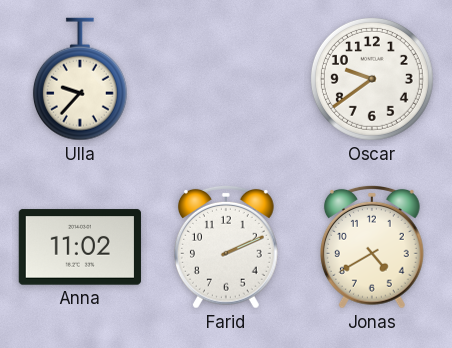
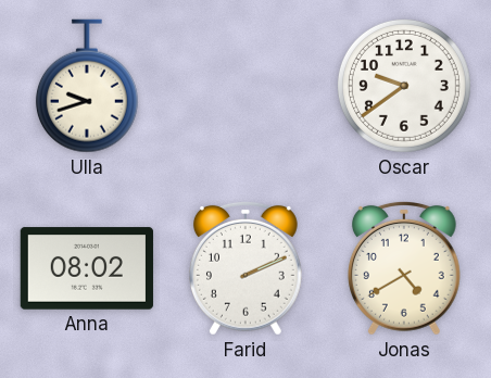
Ulla: 9:37 -> 9:42 (87, 86)
Anna: 11:02 -> 08:02 (87, 268)
